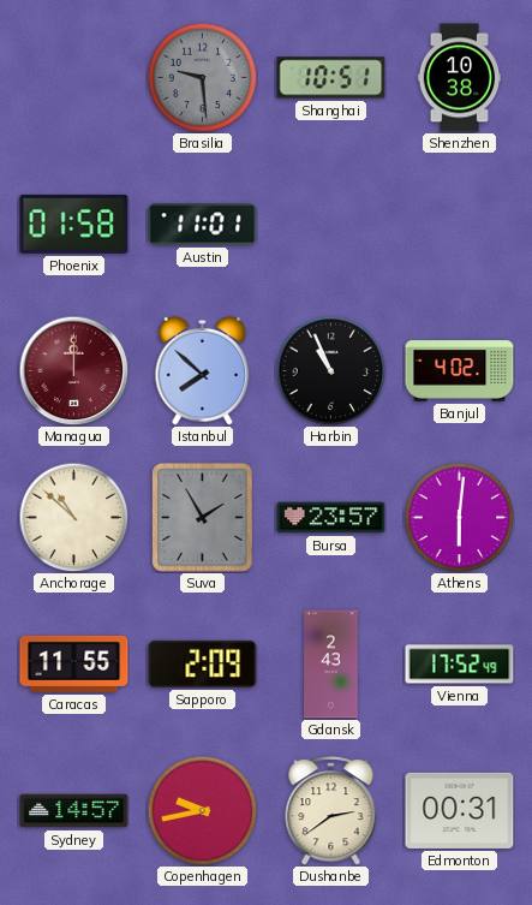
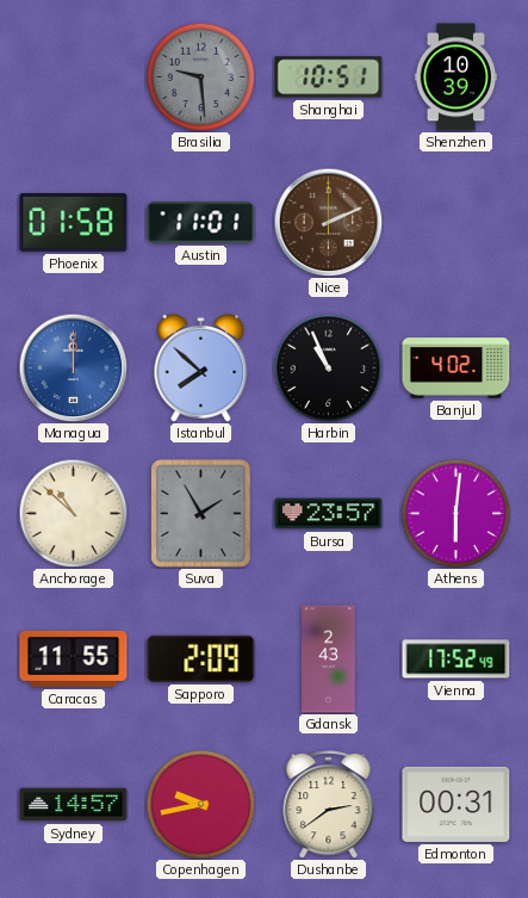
Shenzhen: 10:38 -> 10:39 (456, 78)
Nice: none -> 2:11 (328, 222)
Managua dial: burgundy -> blue (73, 367)
